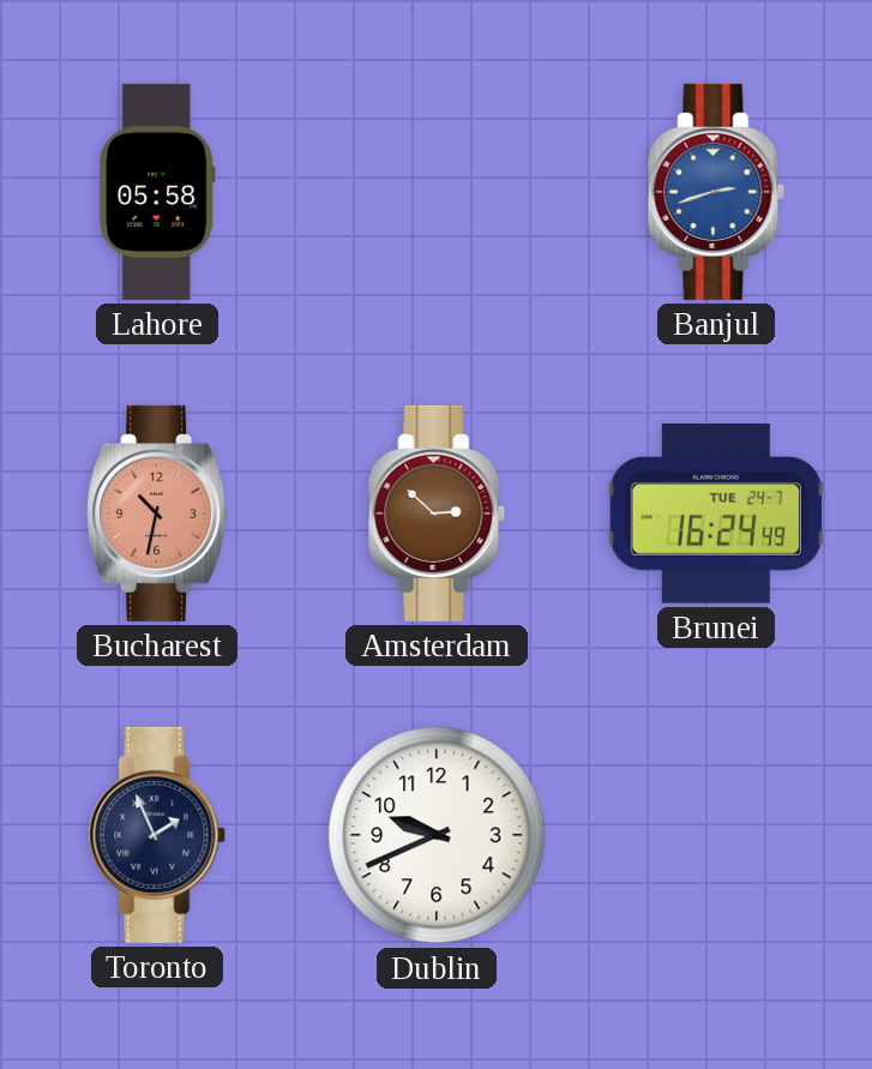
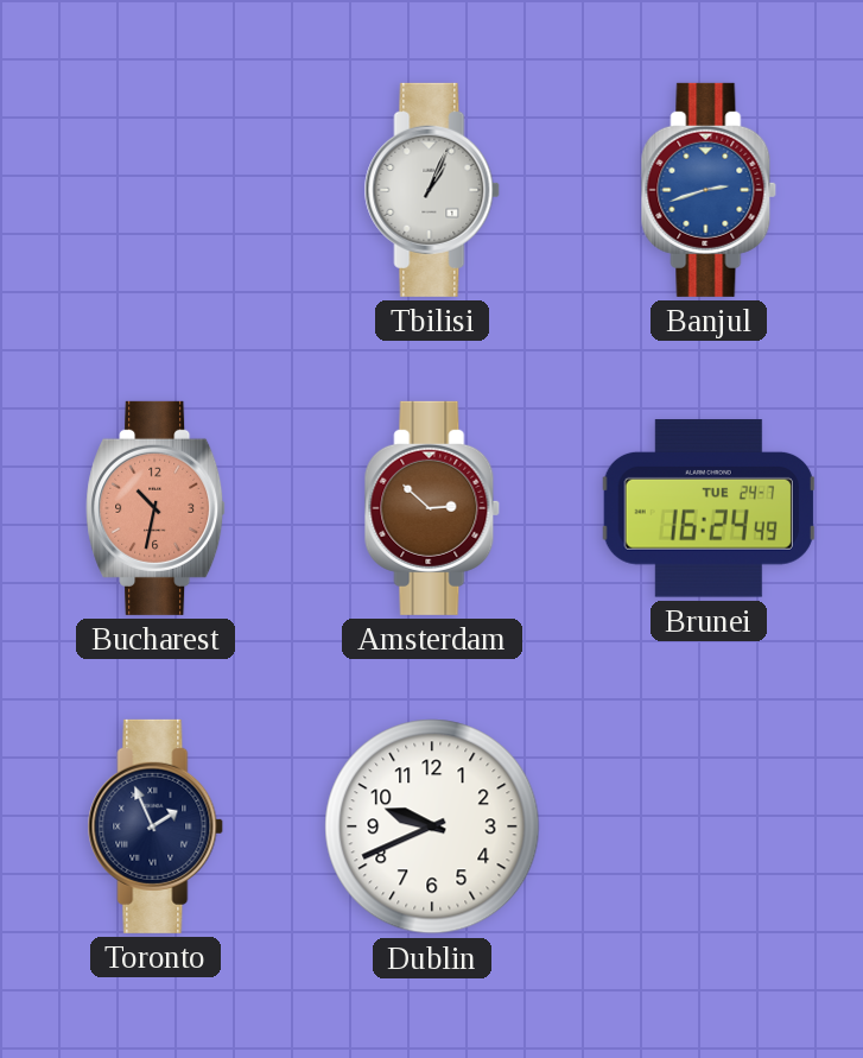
Lahore: 05:58 -> none (157, 192)
Tbilisi: none -> 1:04 (432, 190)
